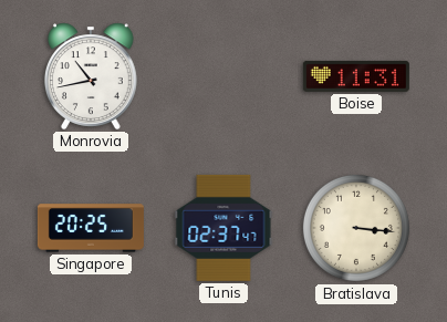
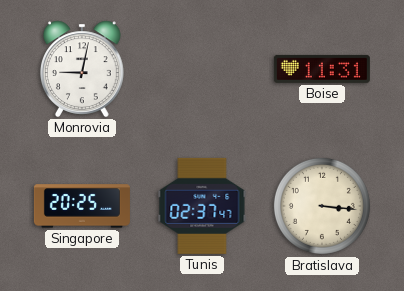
Monrovia: 10:43 -> 9:02 (82, 69)
